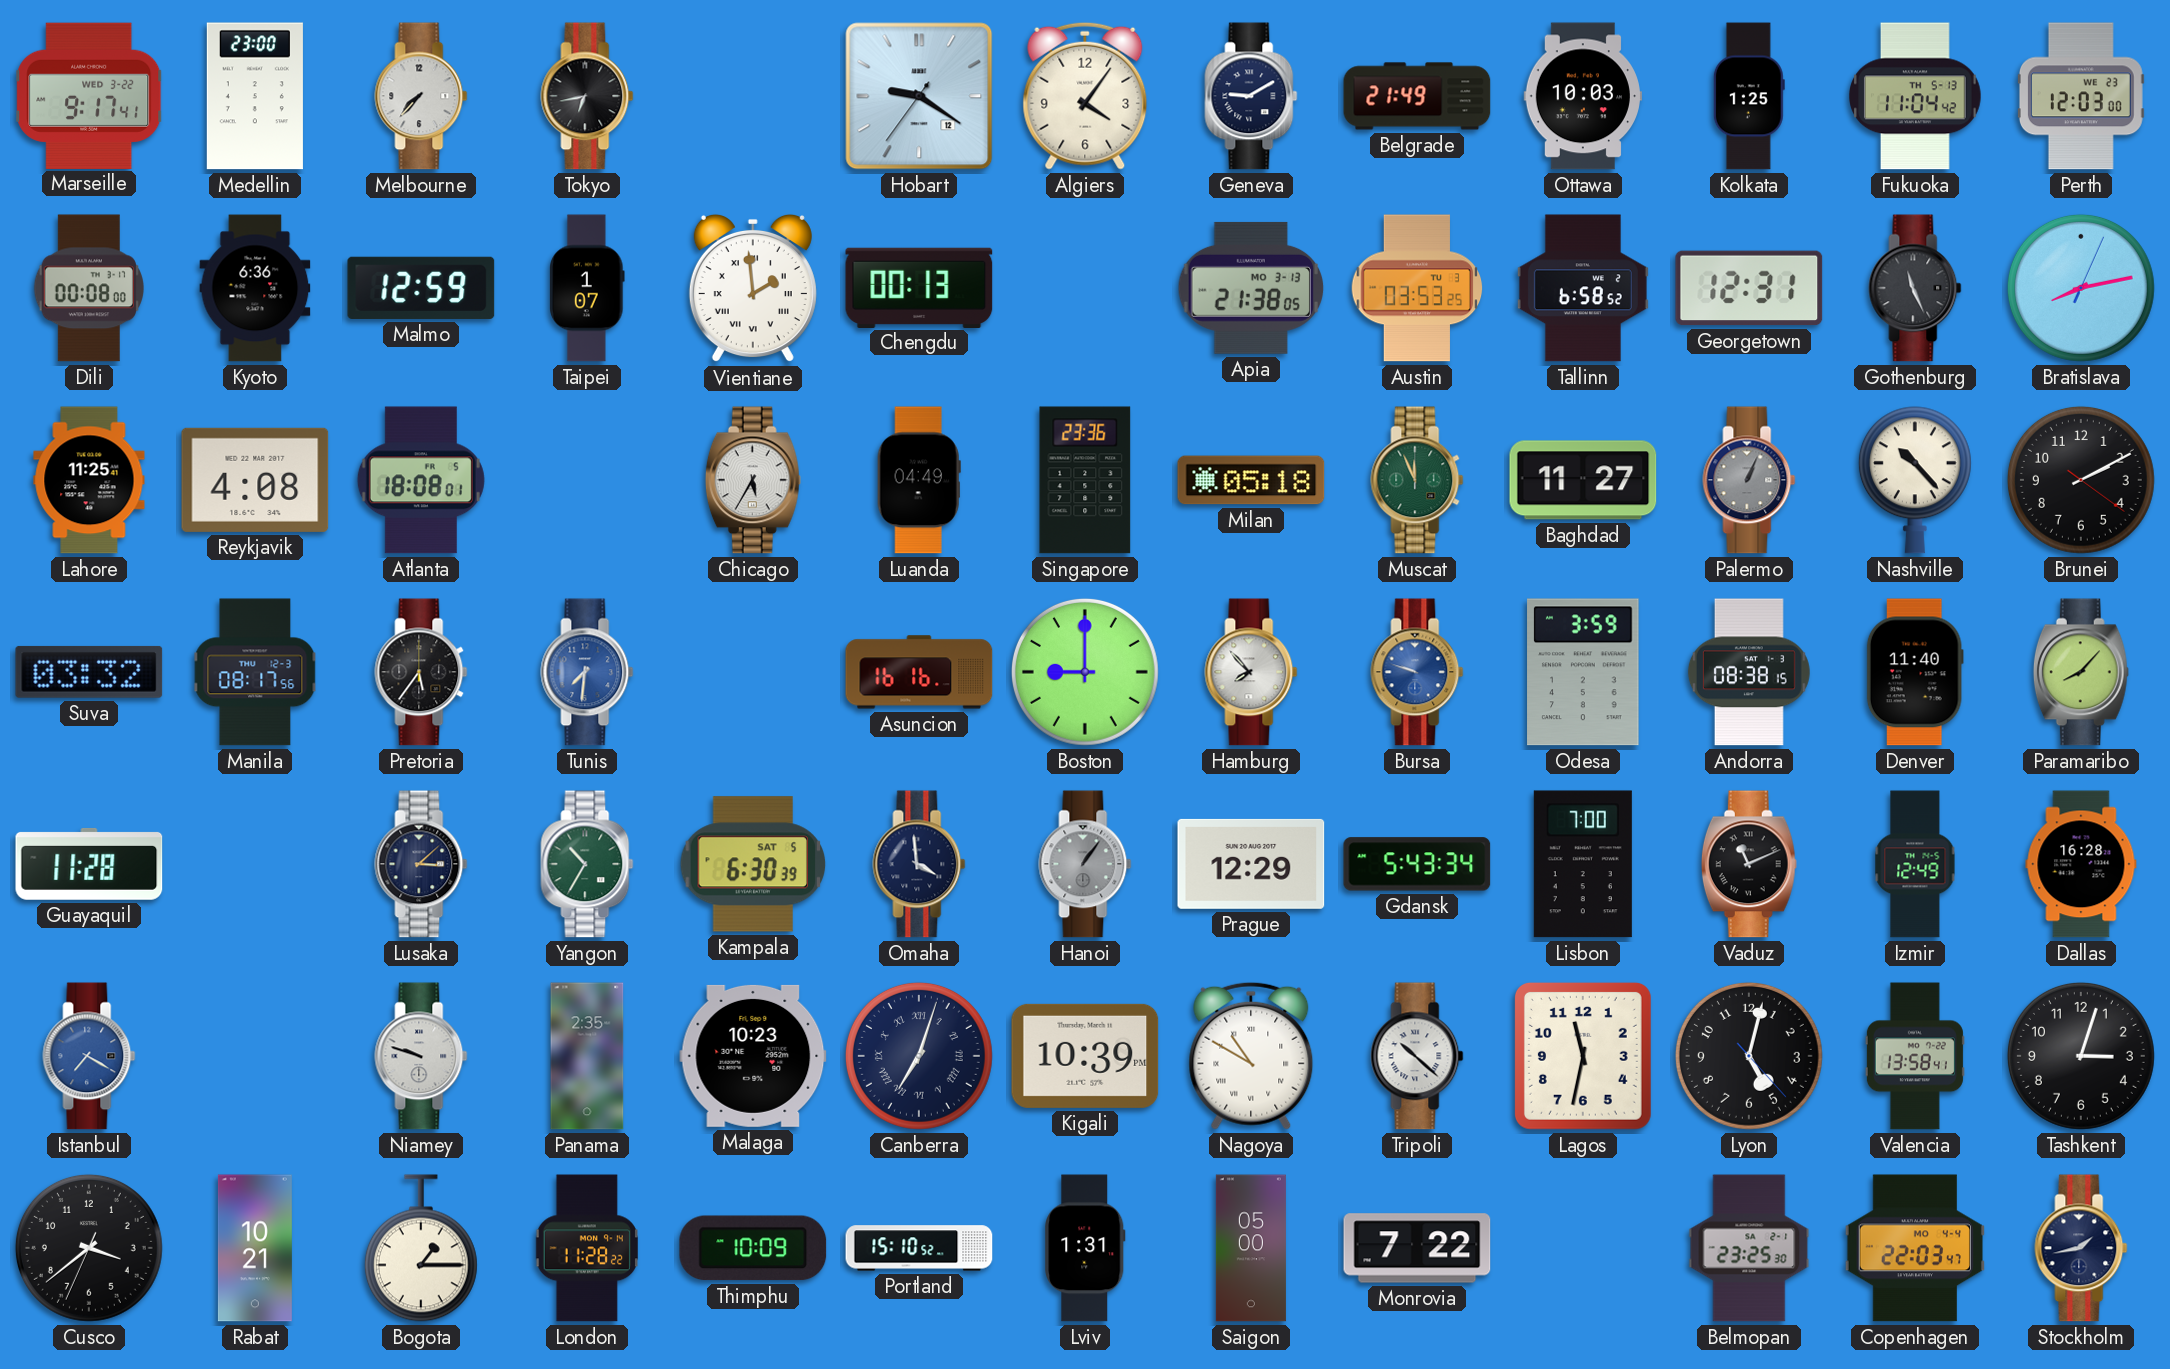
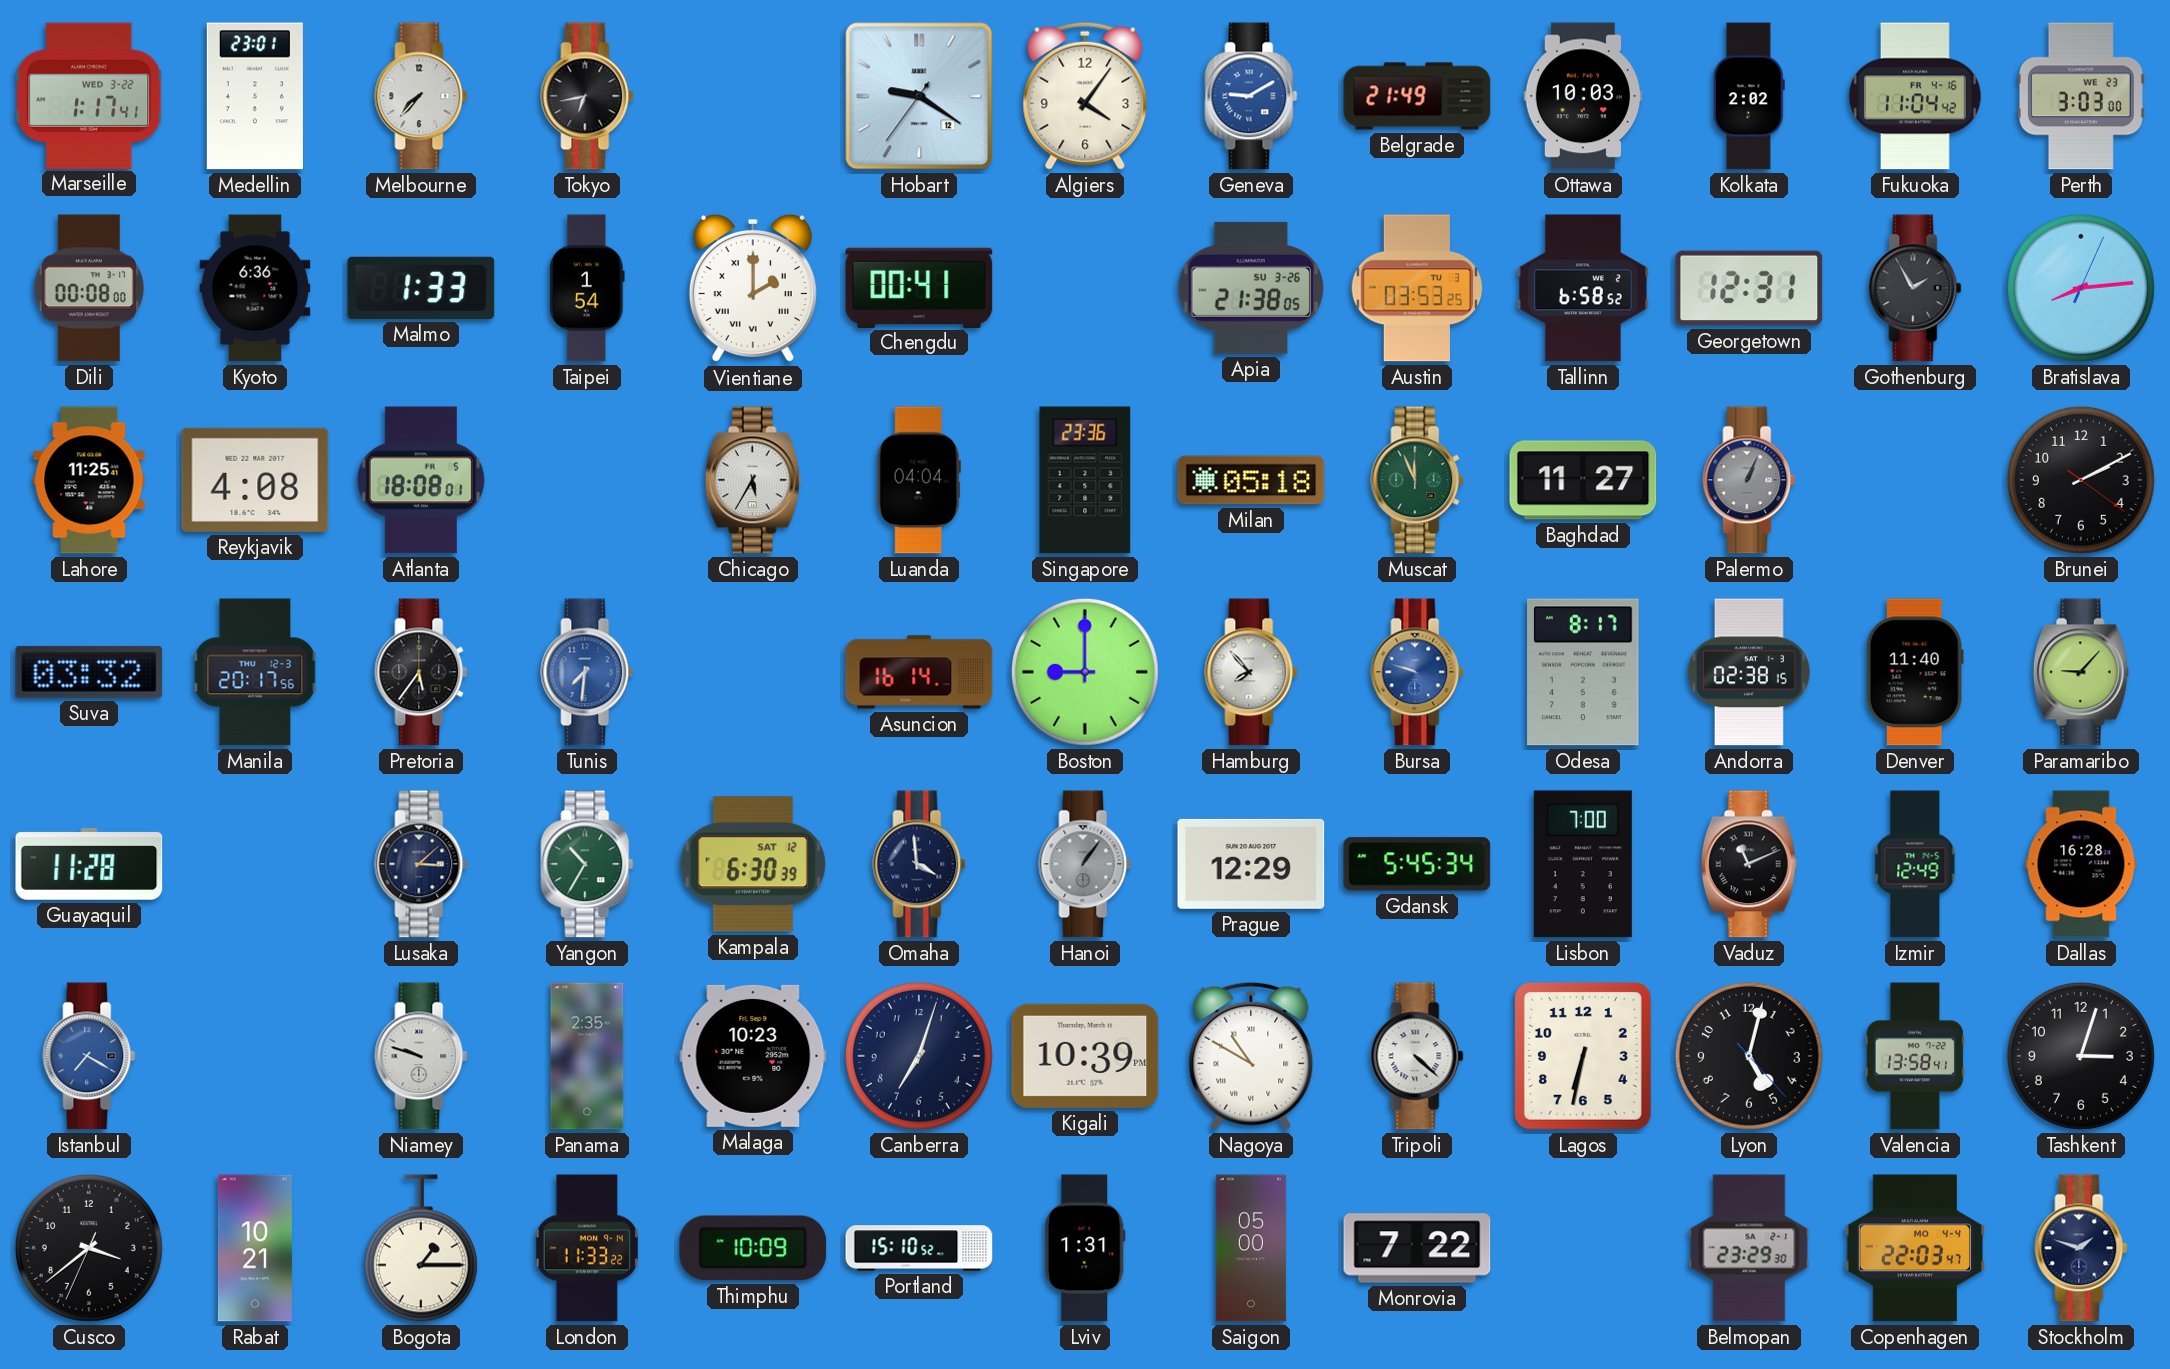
Marseille: 9:17 -> 1:17 (89, 95)
Medellin: 23:00 -> 23:01 (255, 96)
Geneva dial: navy -> blue (1251, 96)
Kolkata: 1:25 -> 2:02 (1749, 96)
Fukuoka date: TH 5-13 -> FR 4-16 (1916, 96)
Perth: 12:03 -> 3:03 (2081, 96)
Malmo: 12:59 -> 1:33 (421, 288)
Taipei: 1:07 -> 1:54 (587, 288)
Vientiane: 1:59 -> 2:00 (753, 288)
Chengdu: 00:13 -> 00:41 (919, 287)
Apia date: MO 3-13 -> SU 3-26 (1250, 288)
Gothenburg: 11:26 -> 1:55 (1915, 288)
Bratislava: 8:13 -> 8:14 (2081, 288)
Luanda: 04:49 -> 04:04 (919, 480)
Nashville: 10:23 -> none (1915, 480)
Manila: 08:17 -> 20:17 (255, 672)
Asuncion: 16:16 -> 16:14 (919, 672)
Odesa: 3:59 -> 8:17 (1583, 672)
Andorra: 08:38 -> 02:38 (1749, 672)
Paramaribo: 8:07 -> 9:07 (2081, 672)
Kampala date: SAT 5 -> SAT 12 (753, 864)
Gdansk: 5:43 -> 5:45 (1417, 864)
Canberra numerals: Roman -> Arabic (919, 1056)
Tripoli: 10:22 -> 4:22 (1417, 1056)
Lagos: 11:32 -> 6:32 (1583, 1056)
London: 11:28 -> 11:33 (587, 1248)
Belmopan: 23:25 -> 23:29 (1749, 1248)
Stockholm: 1:43 -> 1:48 (2081, 1248)
